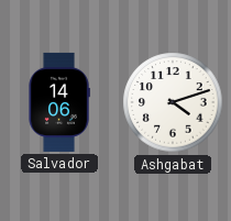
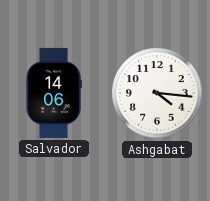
Ashgabat: 4:12 -> 4:16 (157, 93)
